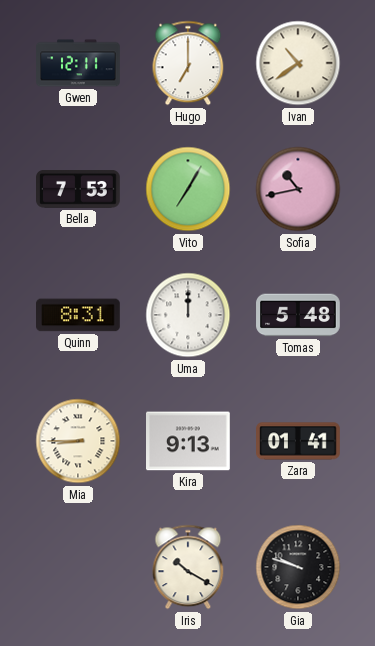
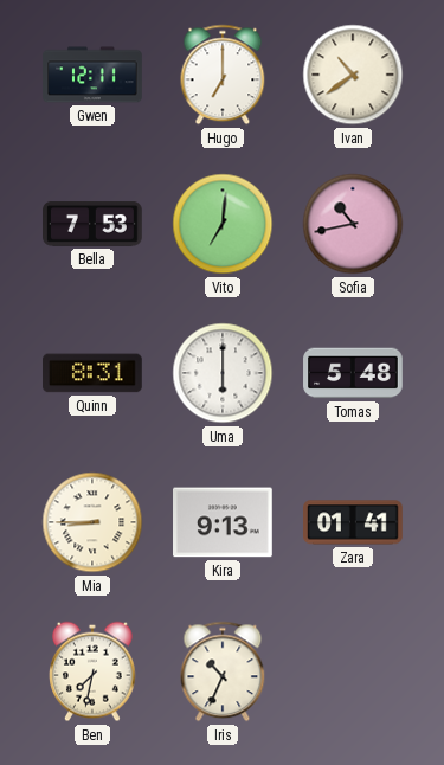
Vito: 7:05 -> 7:01 (223, 224)
Uma: 12:00 -> 6:00 (223, 373)
Ben: none -> 7:32 (94, 671)
Iris: 10:20 -> 10:34 (223, 671)
Gia: 9:48 -> none (298, 567)
